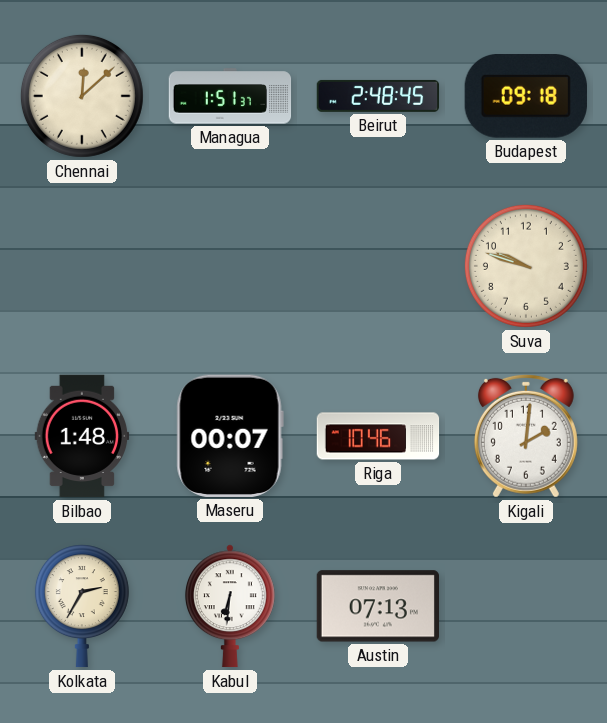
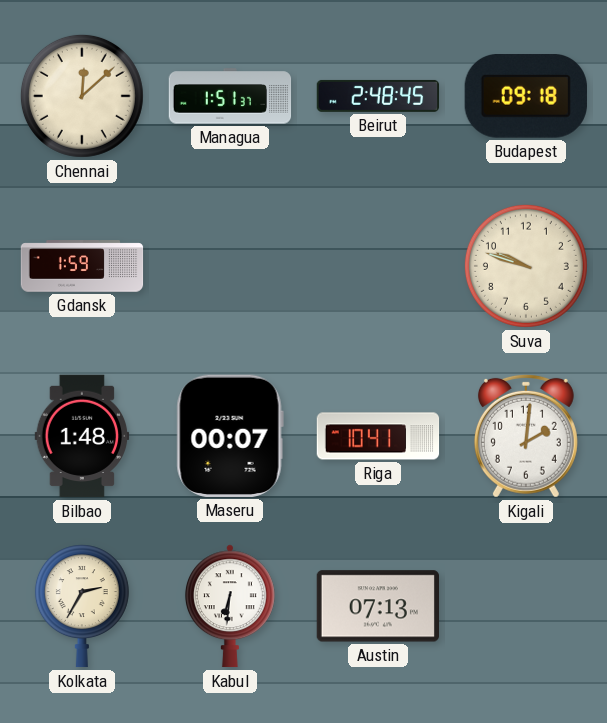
Gdansk: none -> 1:59 (82, 266)
Riga: 10:46 -> 10:41 (378, 436)
